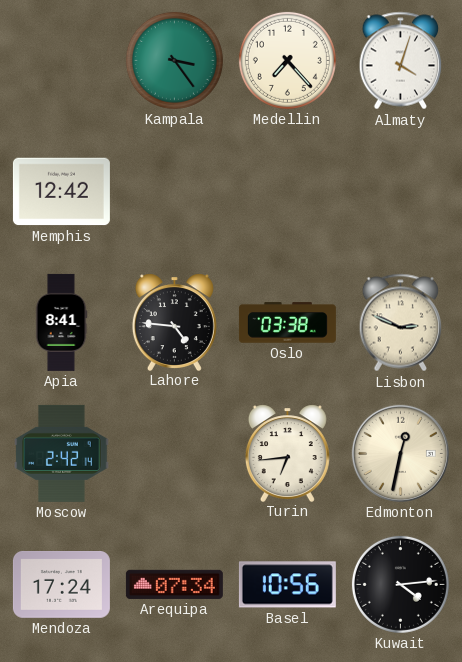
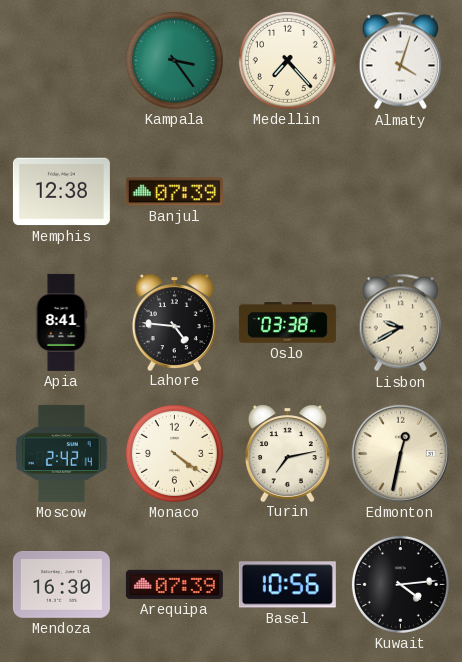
Memphis: 12:42 -> 12:38 (61, 192)
Banjul: none -> 07:39 (174, 192)
Lisbon: 2:49 -> 9:40 (401, 323)
Monaco: none -> 4:21 (174, 453)
Turin: 6:44 -> 7:13 (287, 453)
Mendoza: 17:24 -> 16:30 (61, 585)
Arequipa: 07:34 -> 07:39 (174, 584)
